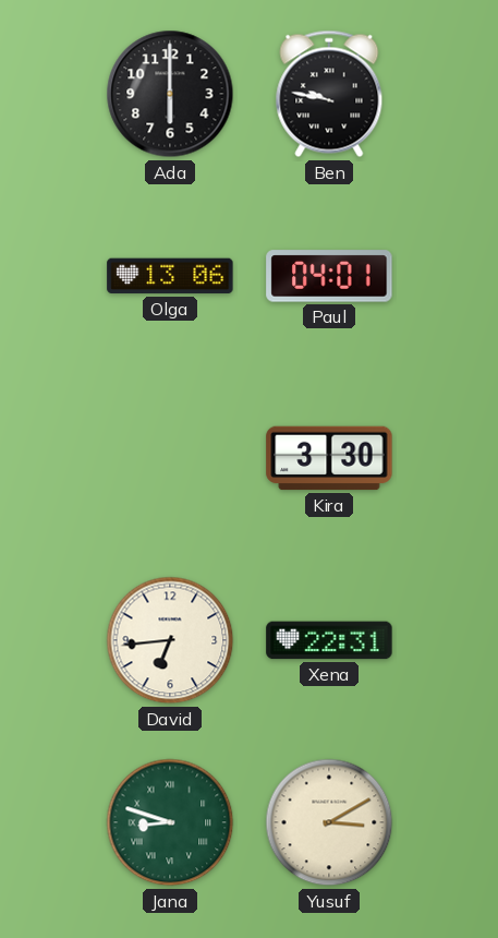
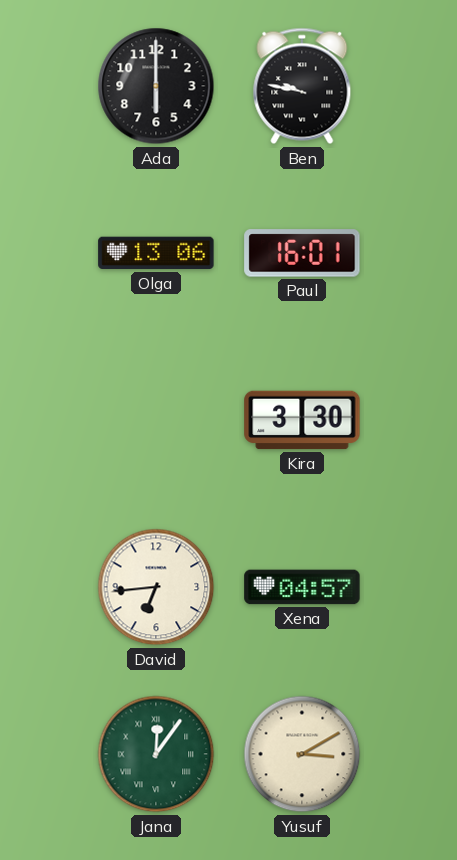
Paul: 04:01 -> 16:01 (302, 253)
Xena: 22:31 -> 04:57 (302, 587)
Jana: 8:48 -> 12:06 (156, 754)
